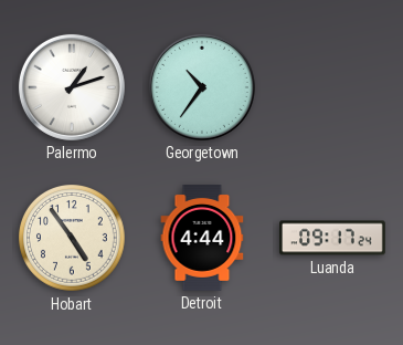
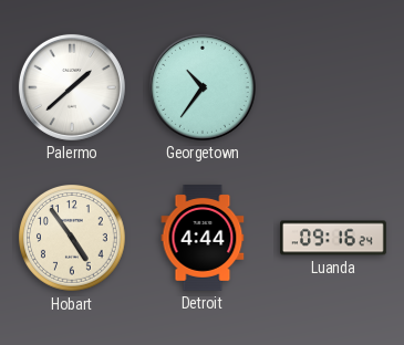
Palermo: 1:12 -> 1:38 (72, 87)
Luanda: 09:17 -> 09:16 (334, 238)
